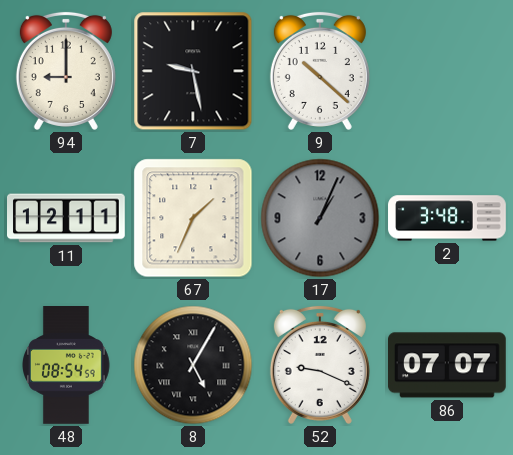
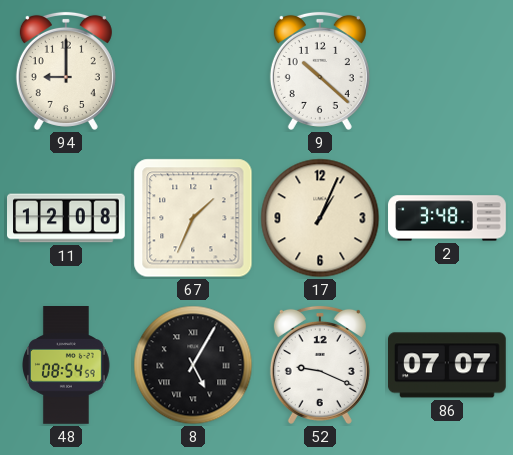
7: 9:28 -> none (193, 71)
11: 12:11 -> 12:08 (67, 218)
17 dial: grey -> cream (320, 218)
